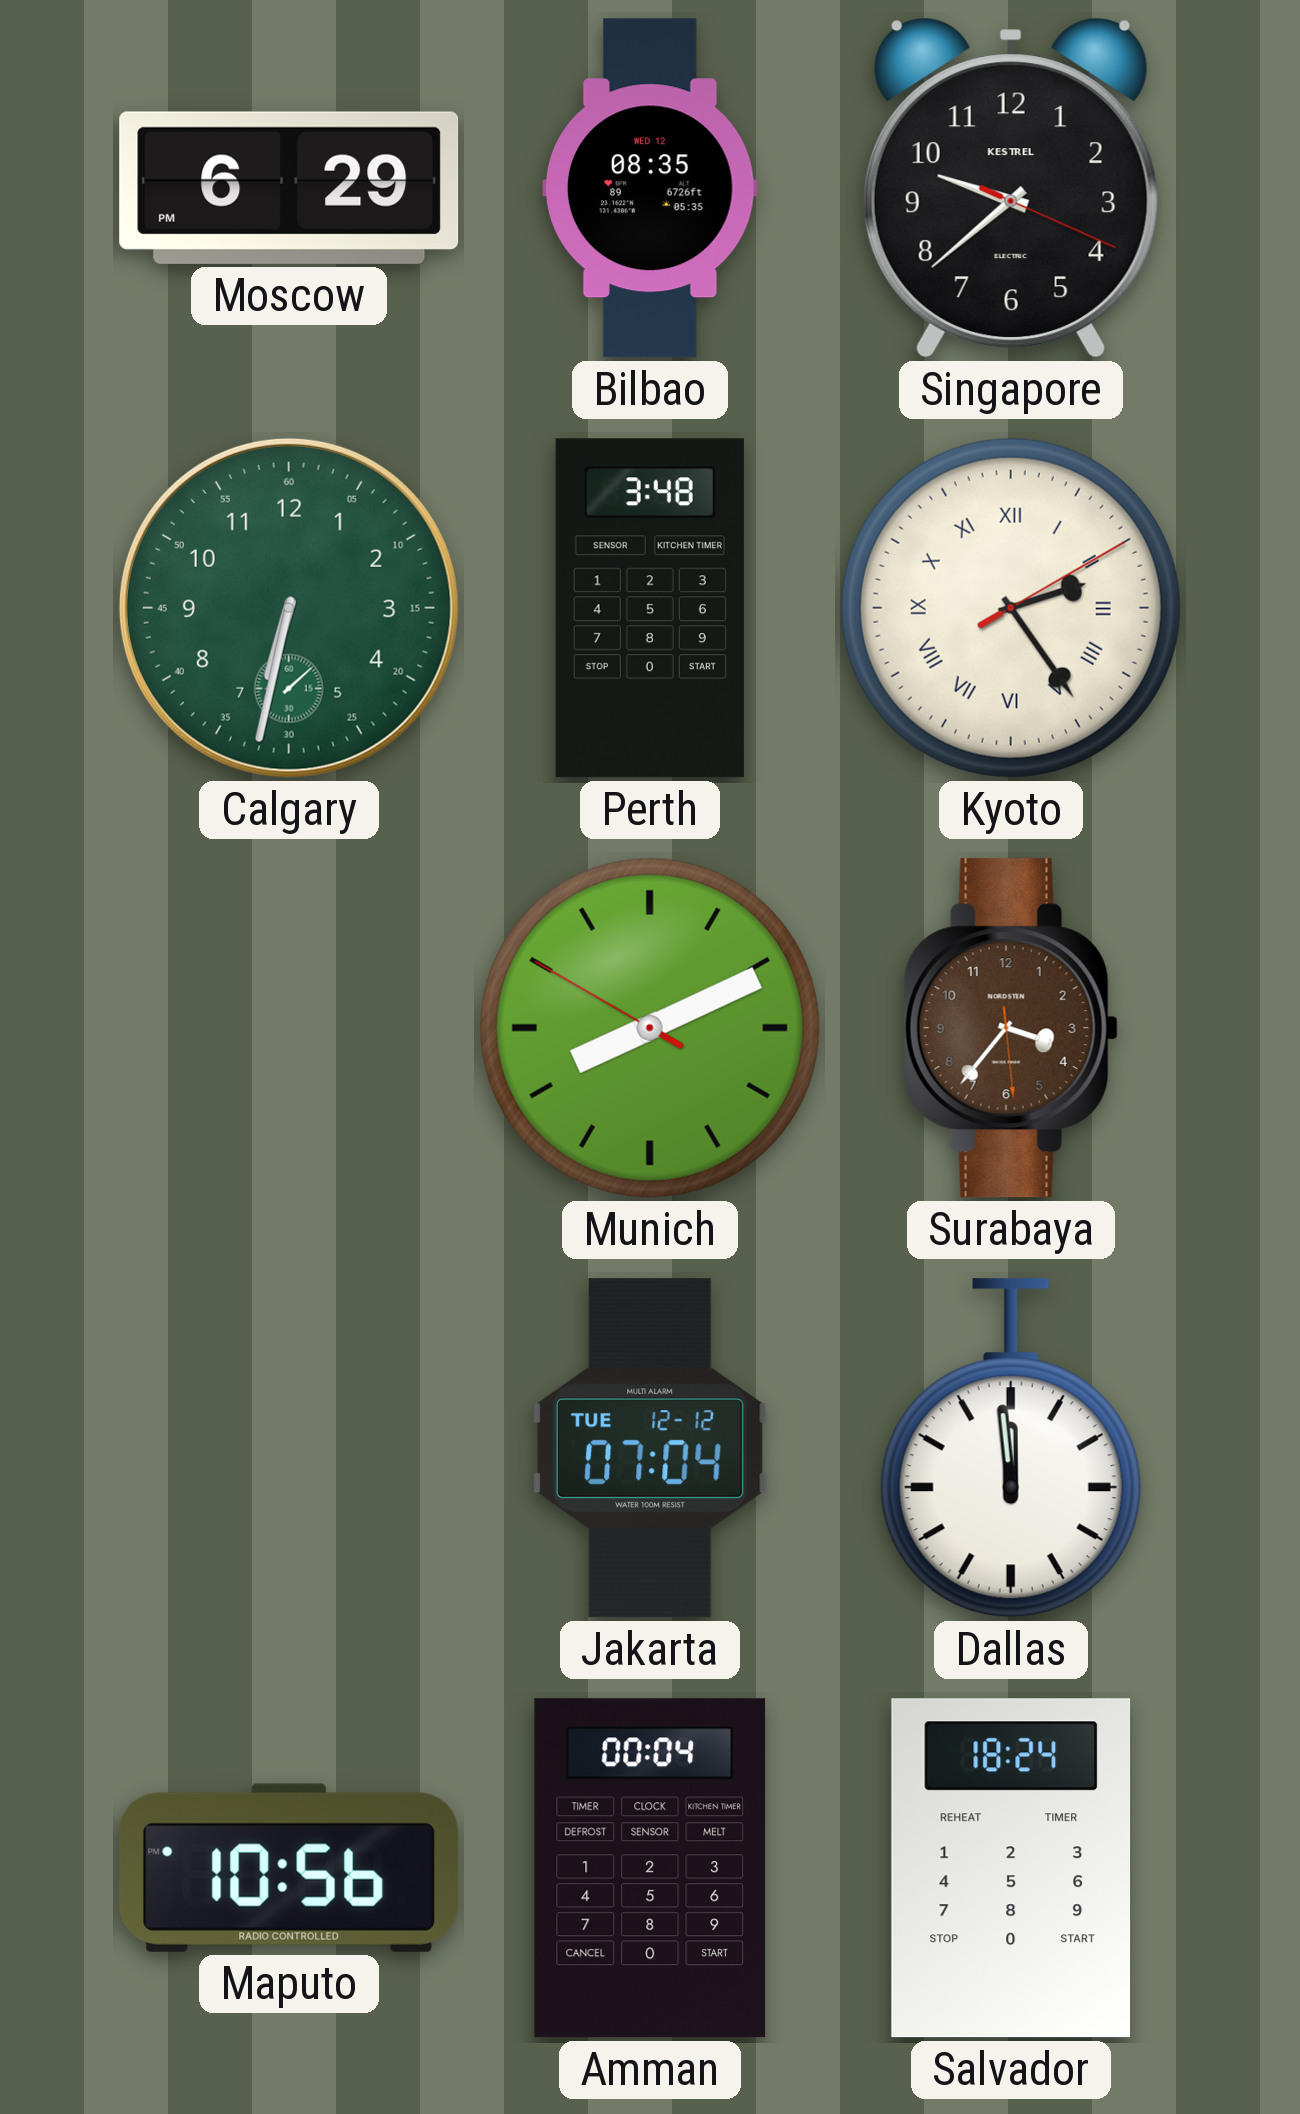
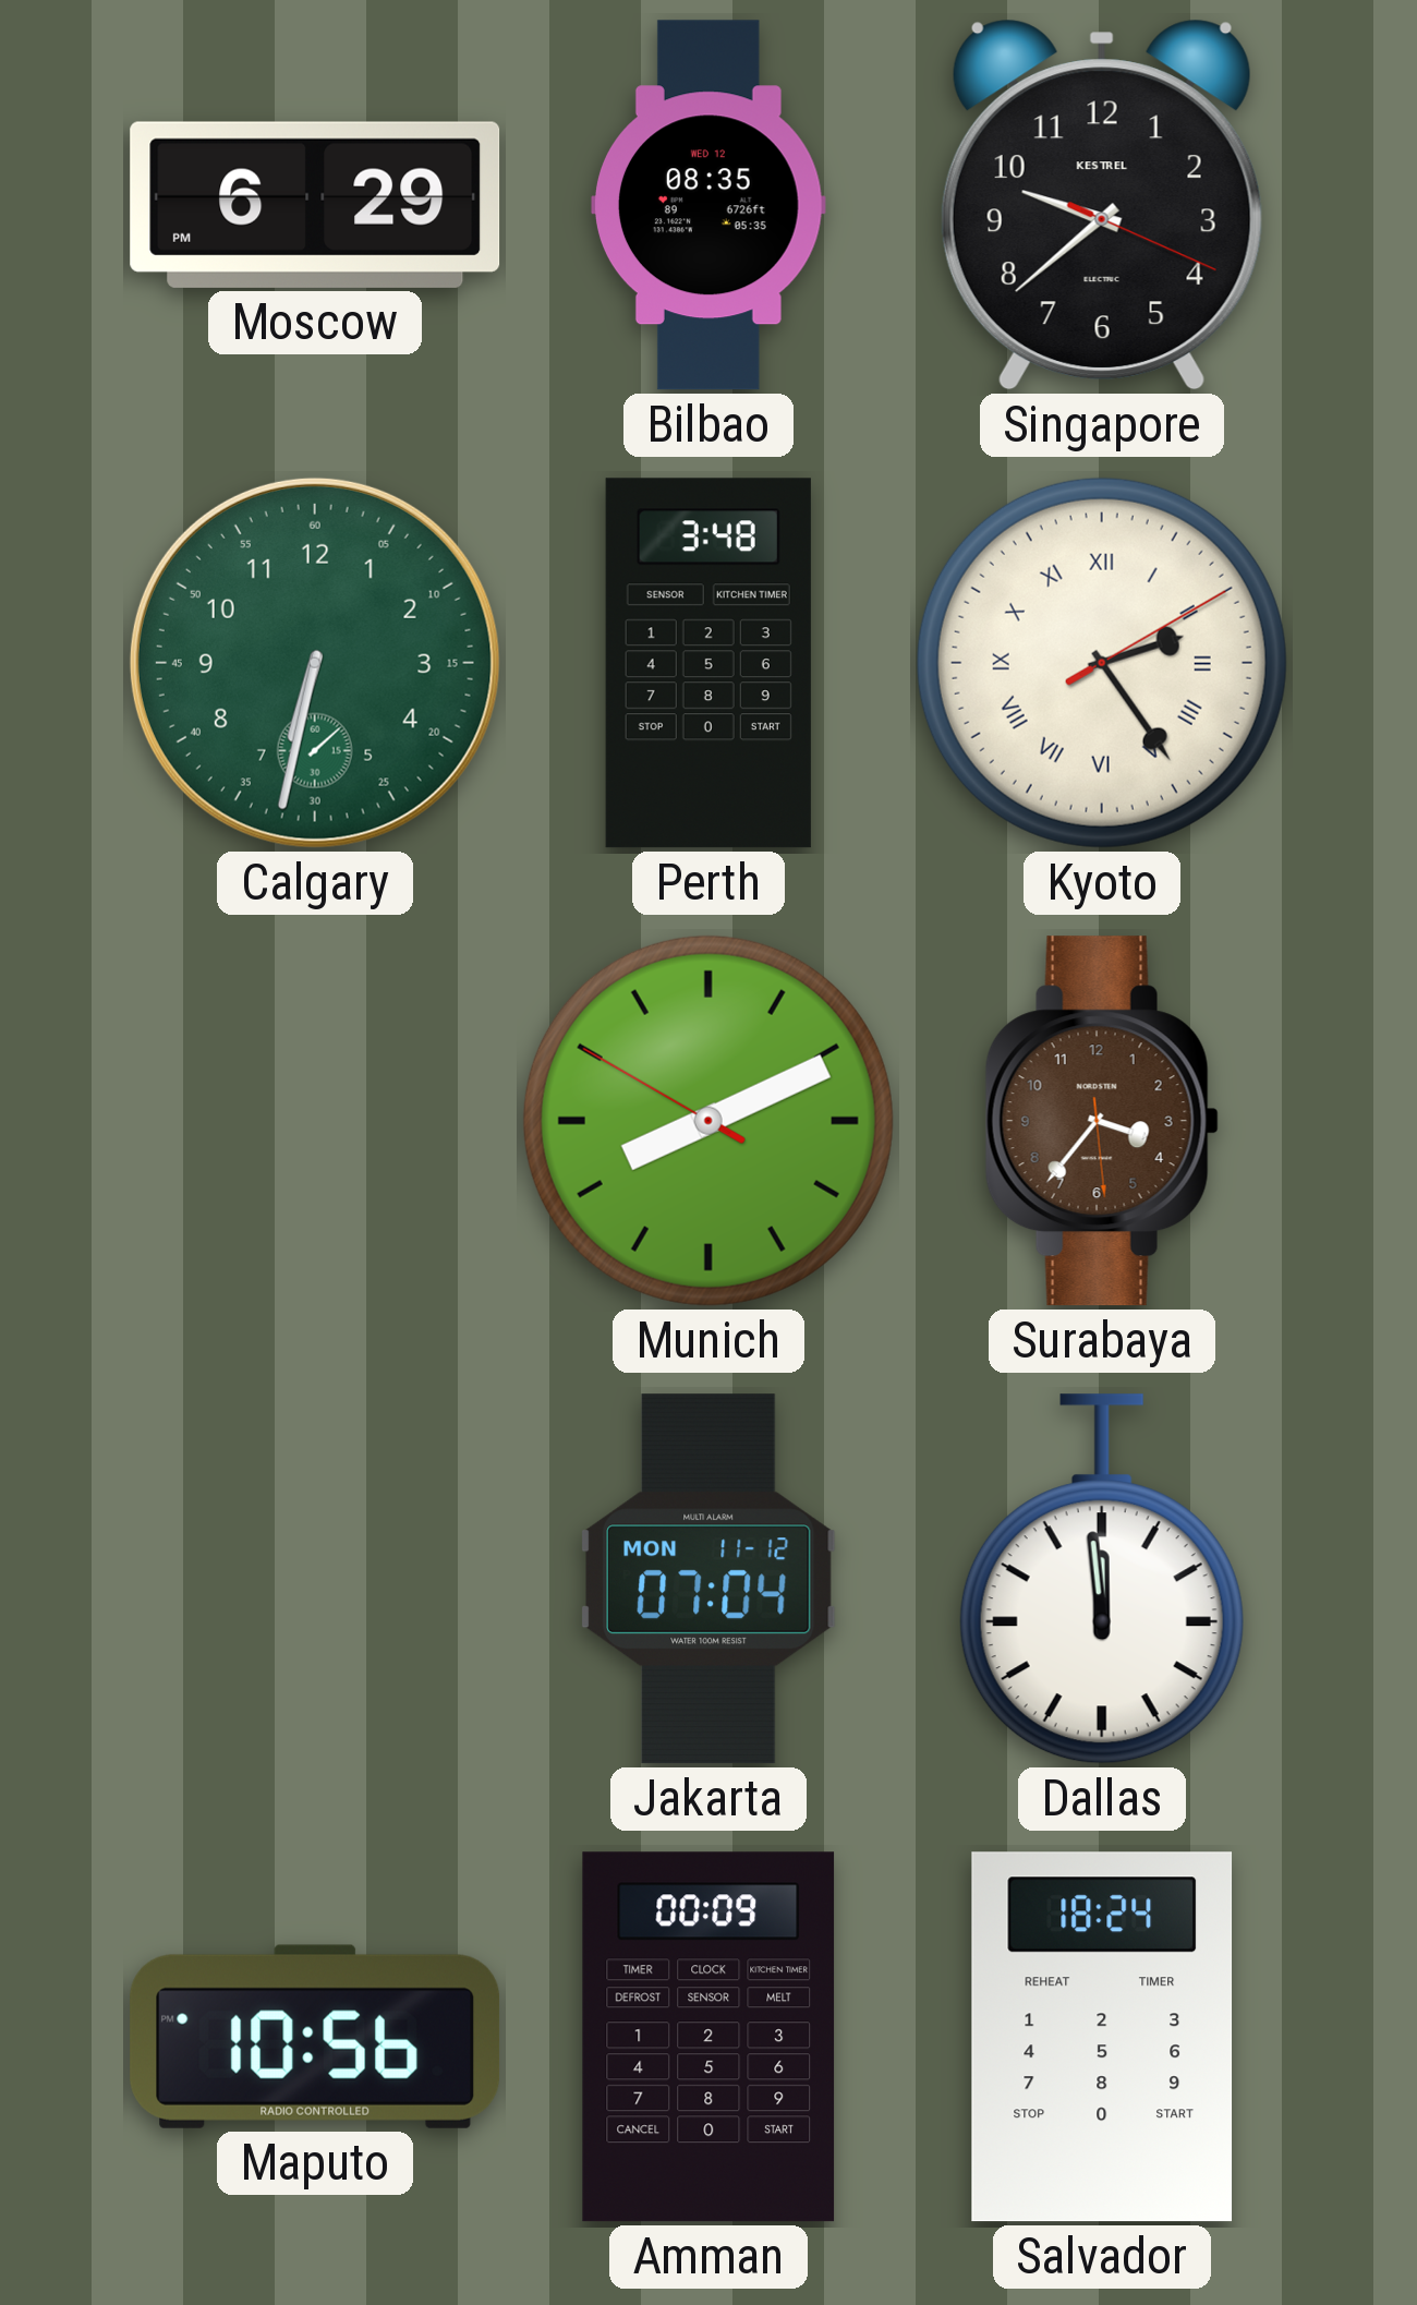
Jakarta date: TUE 12-12 -> MON 11-12 (708, 1579)
Amman: 00:04 -> 00:09 (708, 2037)
